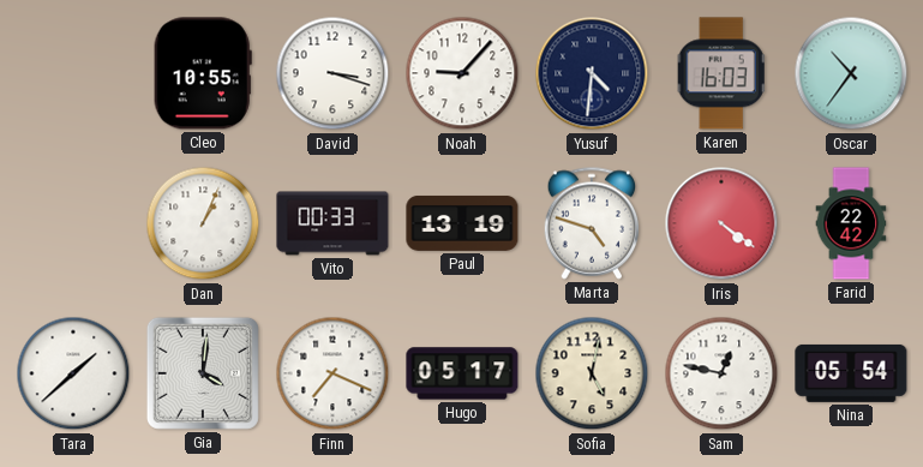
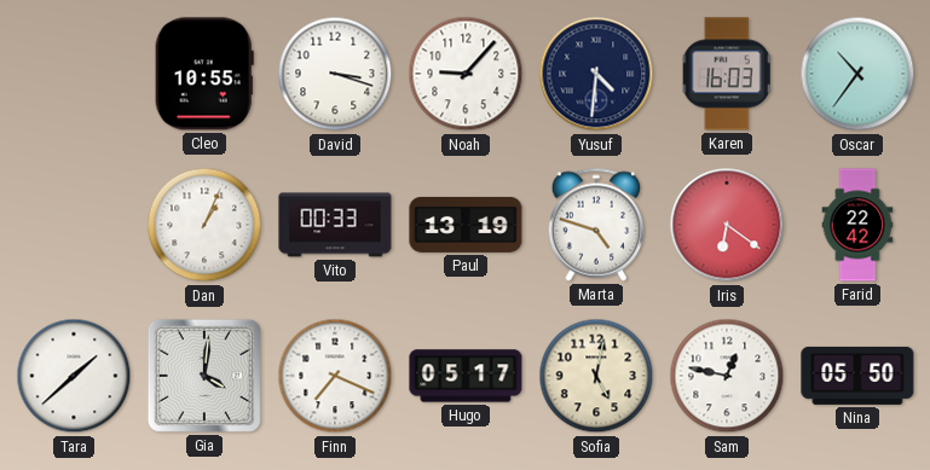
Iris: 4:21 -> 6:21 (727, 225)
Nina: 05:54 -> 05:50 (857, 376)
